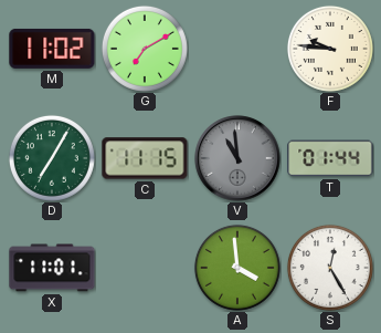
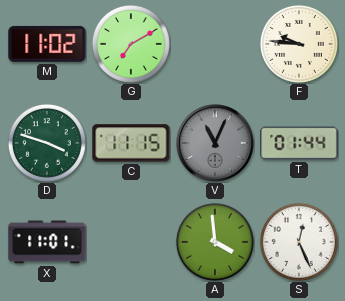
D: 7:05 -> 3:48 (47, 143)
V: 10:59 -> 11:04 (215, 143)
S: 12:25 -> 12:26 (299, 242)
